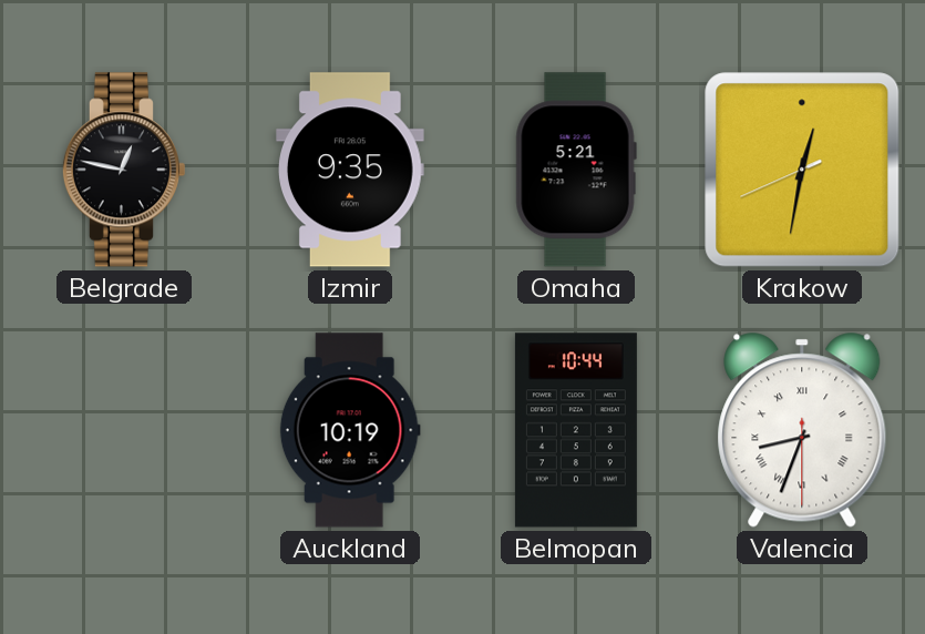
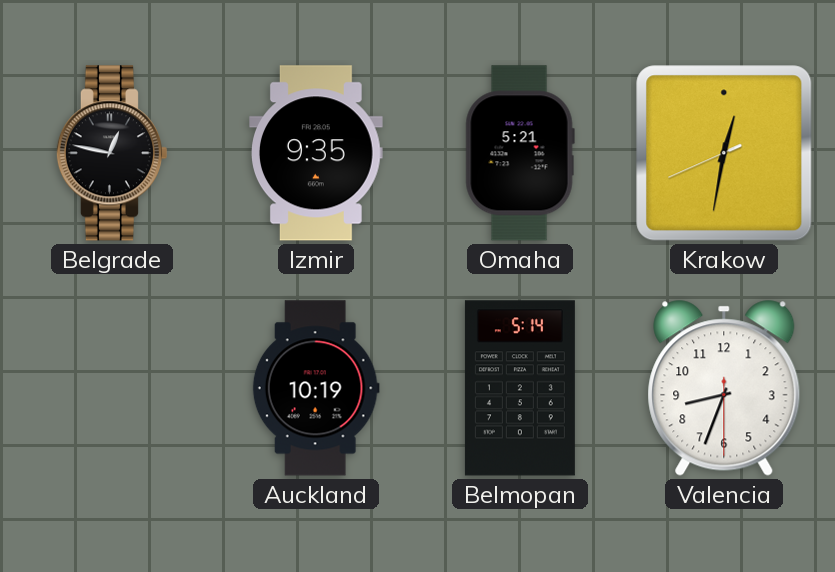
Belmopan: 10:44 -> 5:14 (520, 388)
Valencia numerals: Roman -> Arabic (724, 388)
